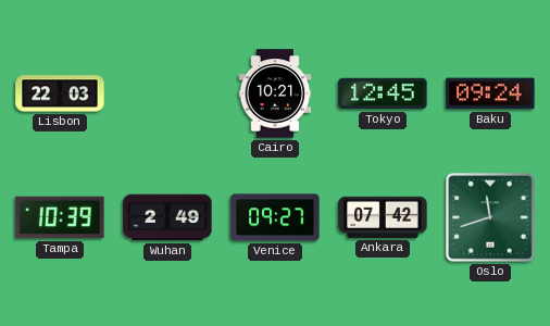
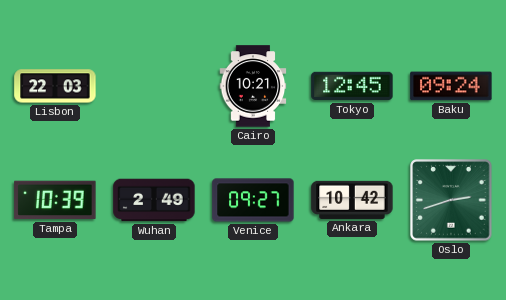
Ankara: 07:42 -> 10:42 (352, 200)
Oslo: 11:42 -> 2:42 (451, 200)
